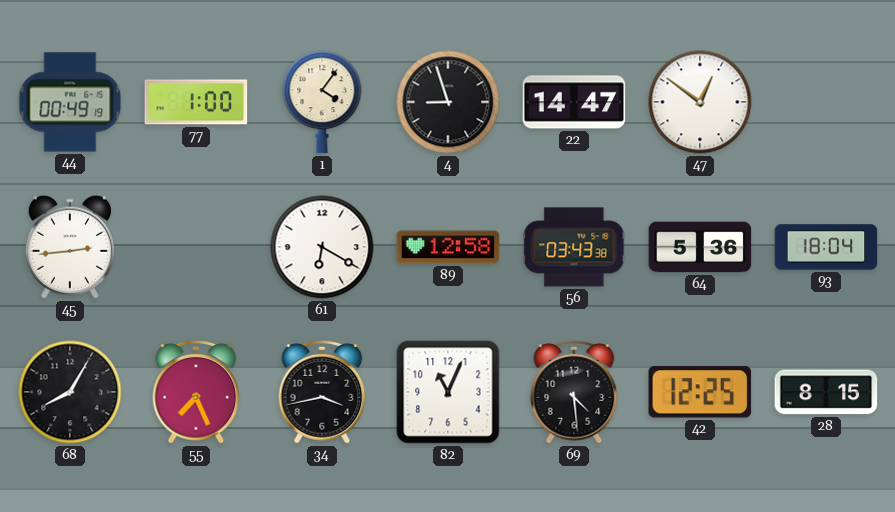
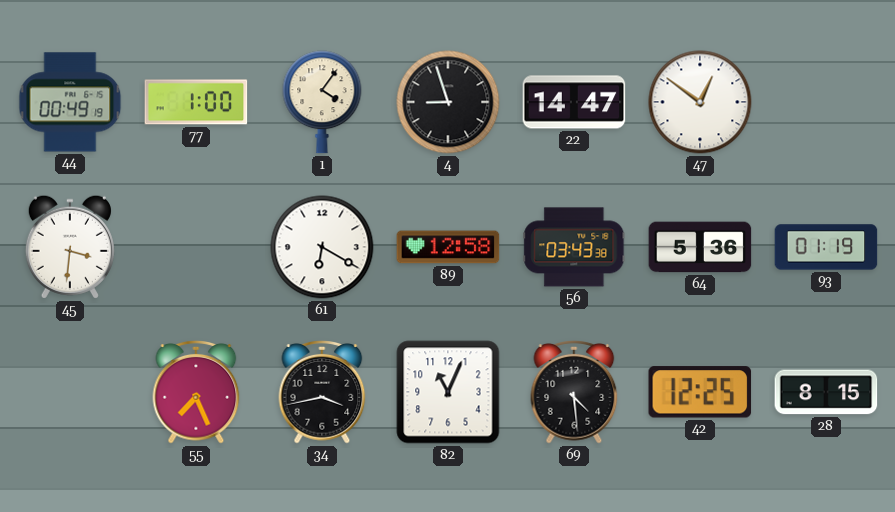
45: 2:44 -> 3:31 (70, 247)
93: 18:04 -> 01:19 (826, 247)
68: 8:05 -> none (70, 392)
